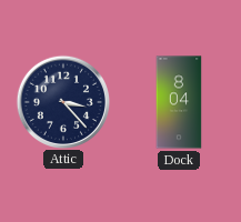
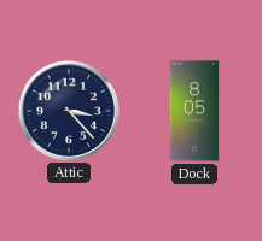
Dock: 8:04 -> 8:05 (194, 111)
